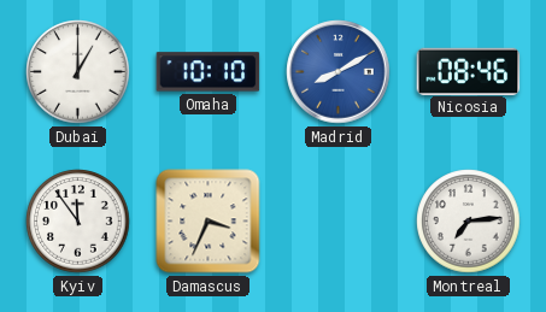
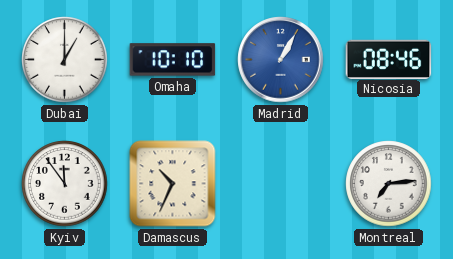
Madrid: 8:10 -> 1:05 (281, 60)
Damascus: 3:34 -> 10:34 (173, 184)
